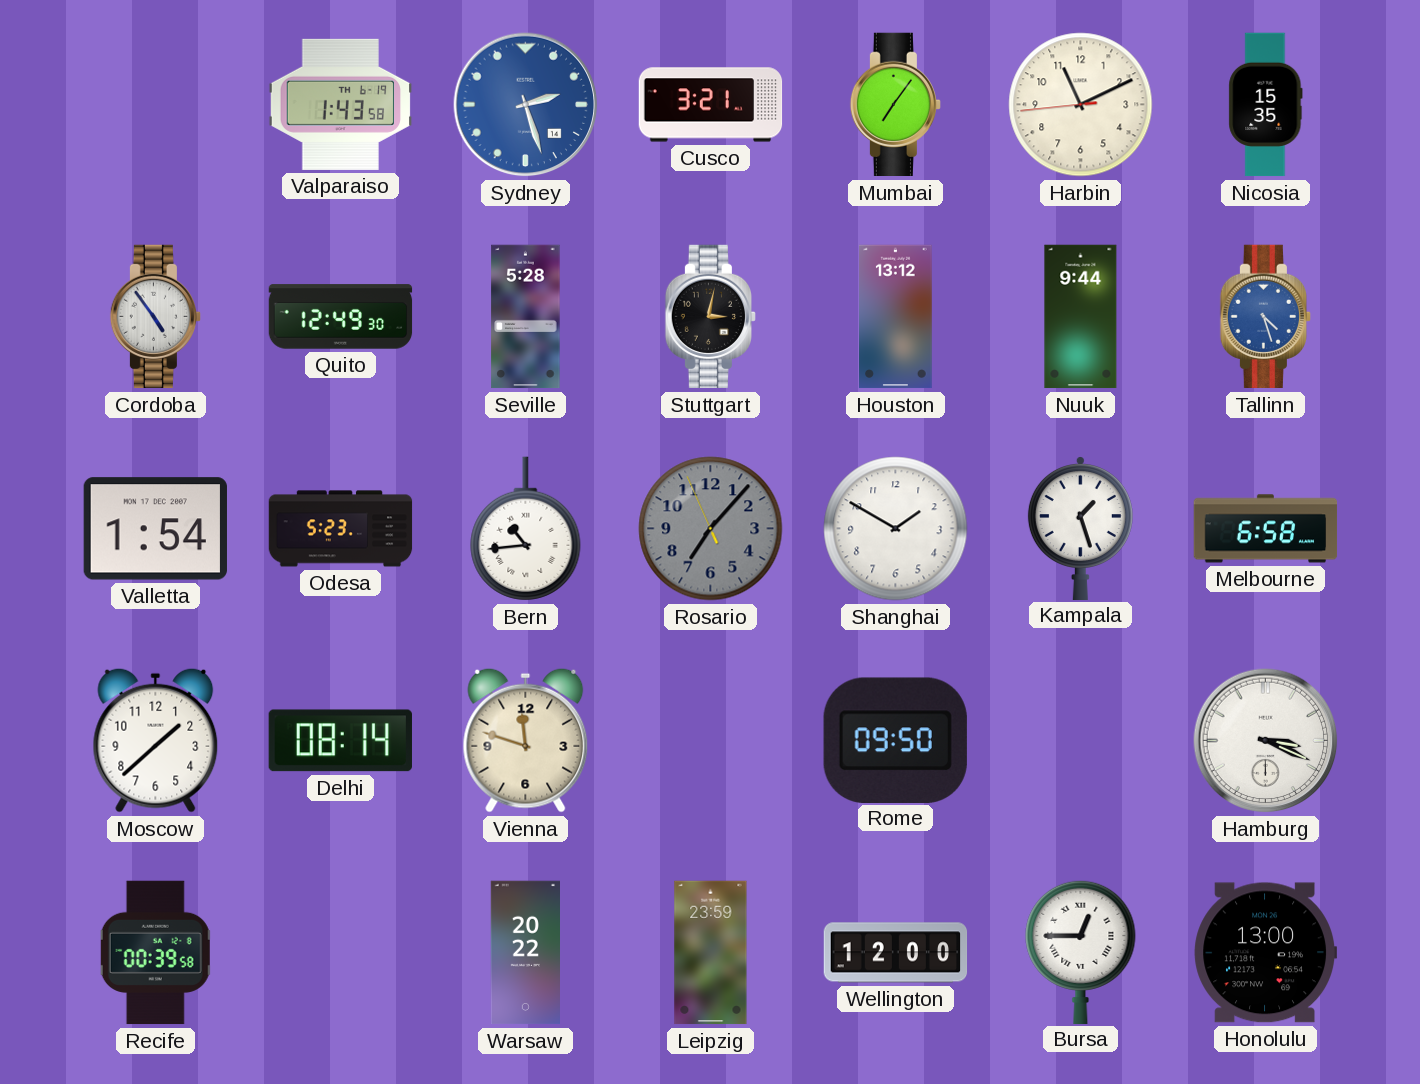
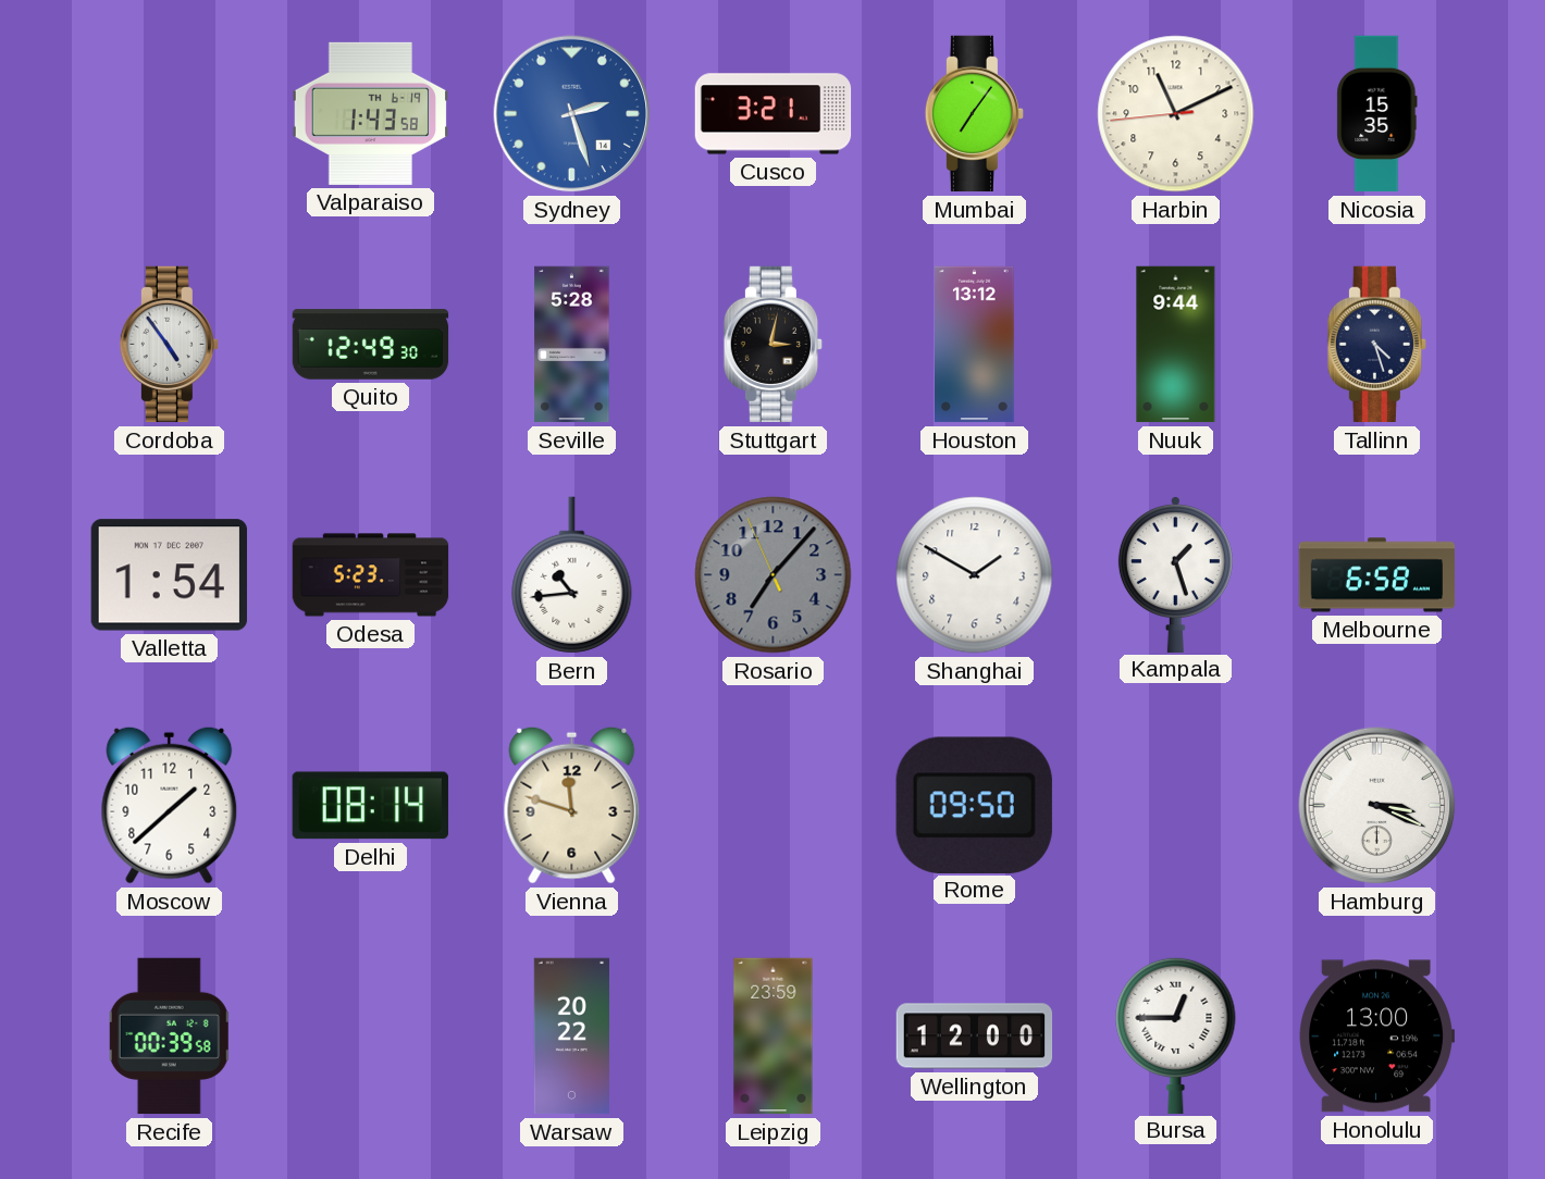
Tallinn dial: blue -> navy (1376, 345)
